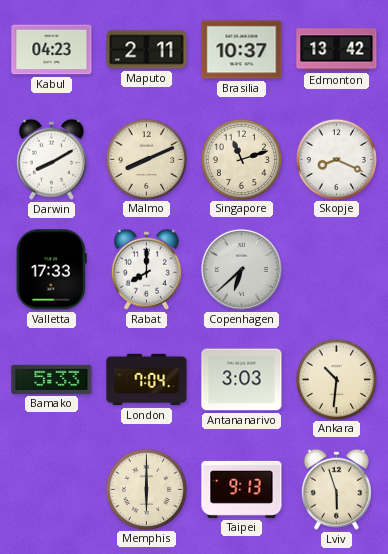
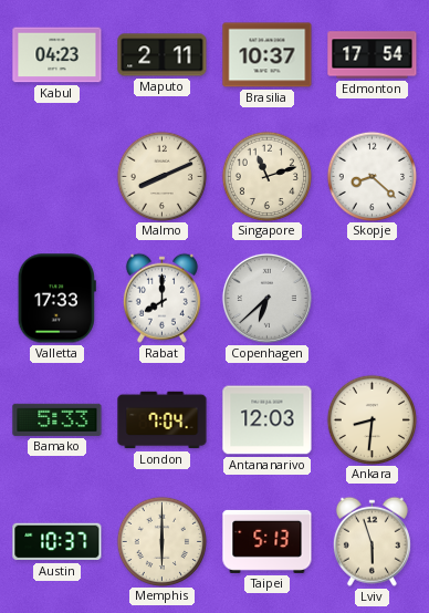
Edmonton: 13:42 -> 17:54 (373, 55)
Darwin: 8:10 -> none (51, 159)
Skopje: 8:19 -> 8:22 (372, 176)
Antananarivo: 3:03 -> 12:03 (268, 420)
Ankara: 10:31 -> 8:31 (372, 419)
Austin: none -> 10:37 (57, 542)
Taipei: 9:13 -> 5:13 (268, 541)
